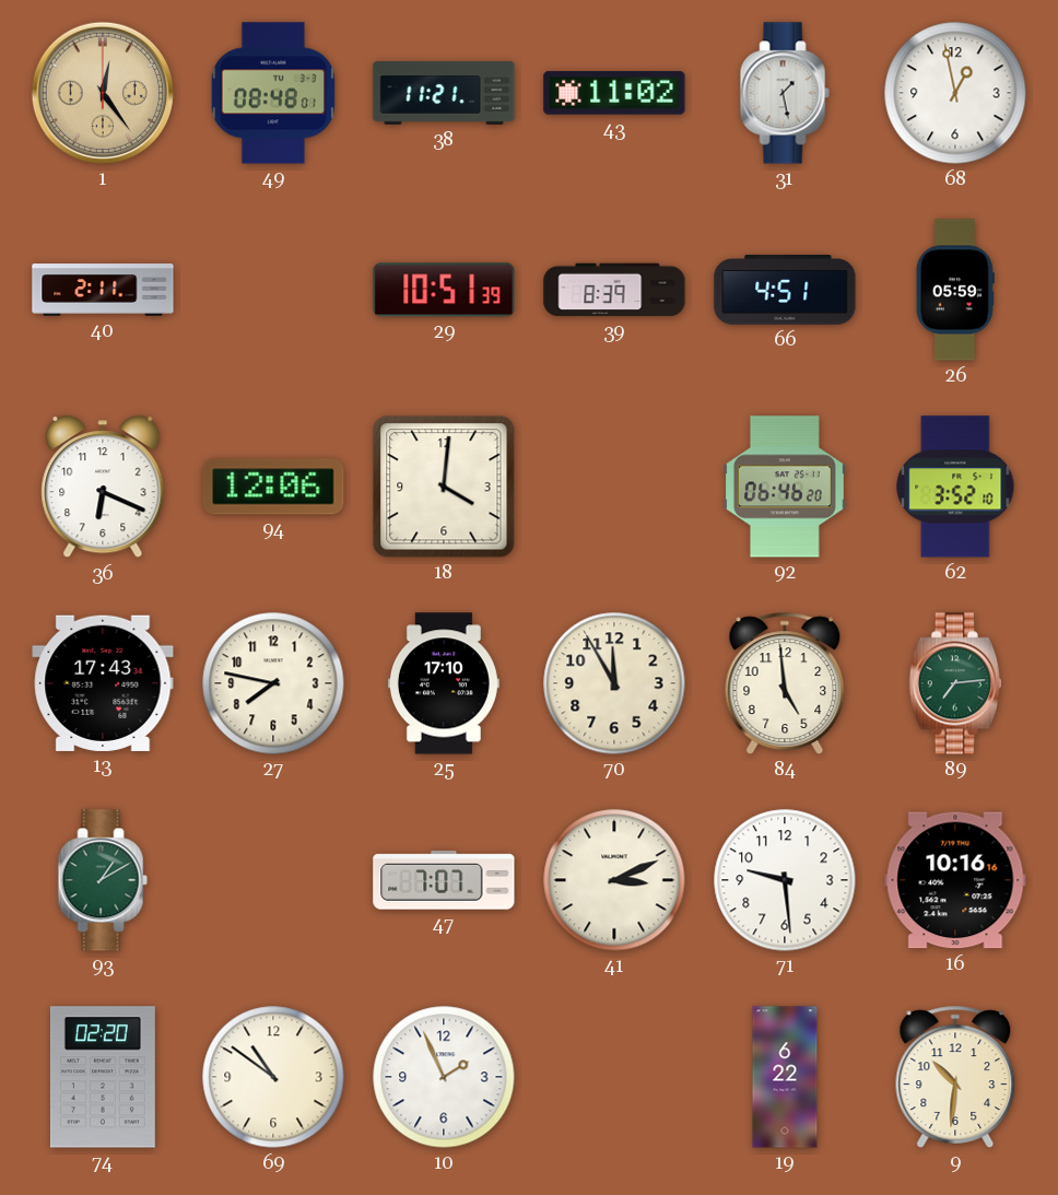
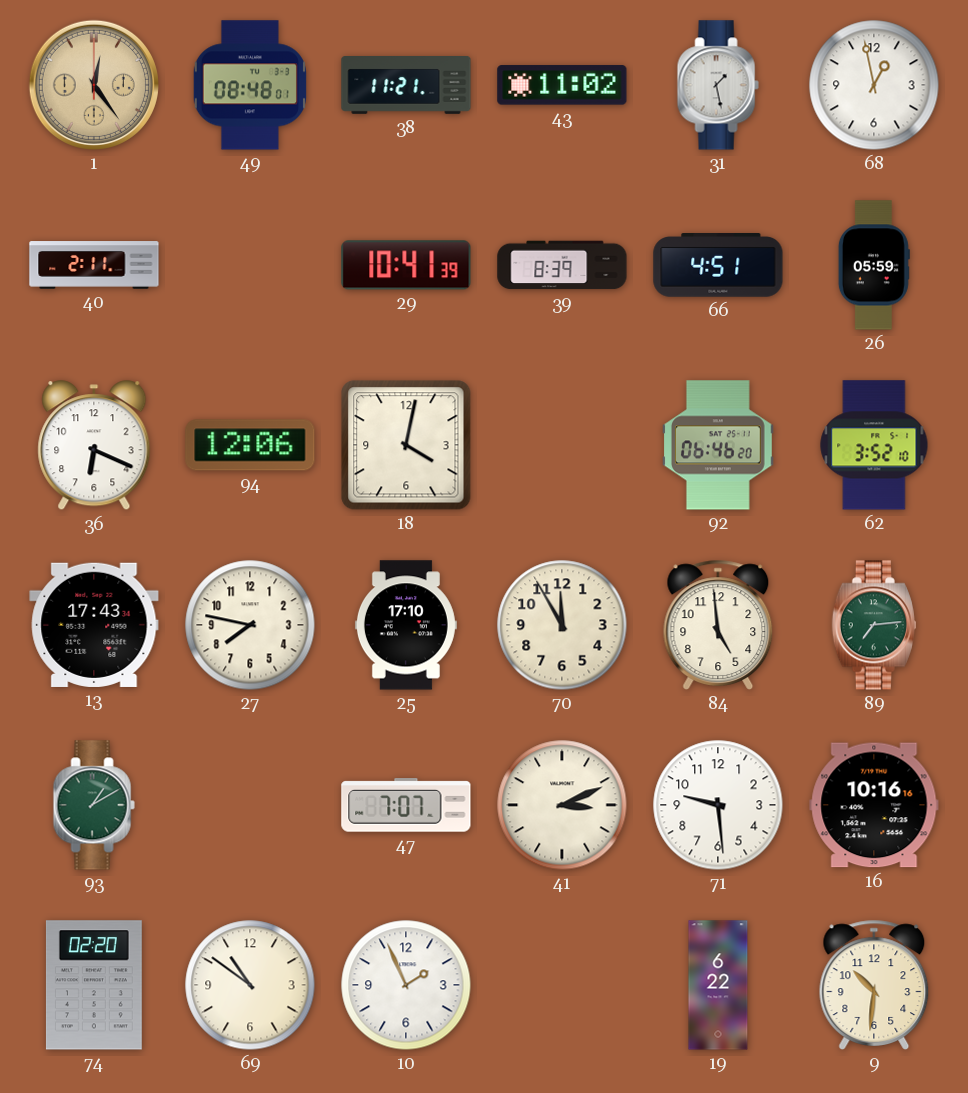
29: 10:51 -> 10:41 (406, 265)
18: 4:01 -> 4:02 (406, 445)
